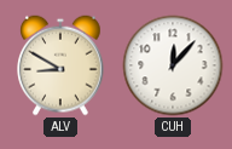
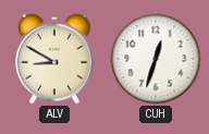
CUH: 12:07 -> 12:33 (156, 59)
